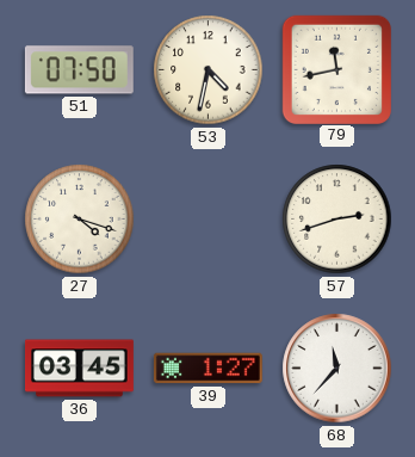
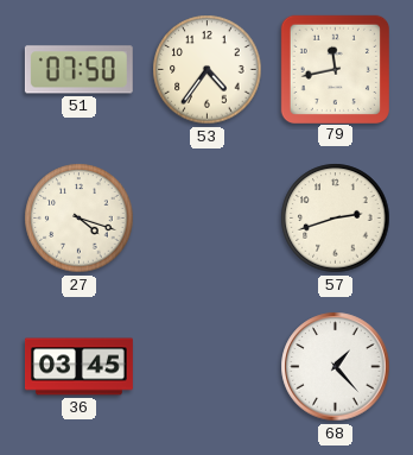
53: 4:32 -> 4:36 (208, 70)
39: 1:27 -> none (207, 369)
68: 11:37 -> 1:23 (336, 367)
